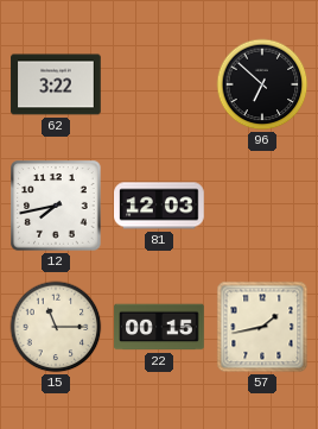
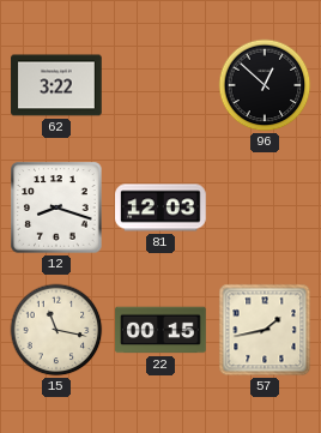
96: 6:52 -> 12:52 (265, 85)
12: 7:43 -> 8:18 (56, 208)
15: 11:15 -> 11:17 (56, 330)
